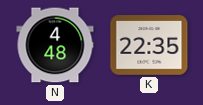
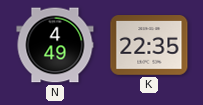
N: 4:48 -> 4:49 (55, 45)
